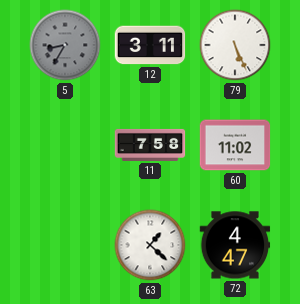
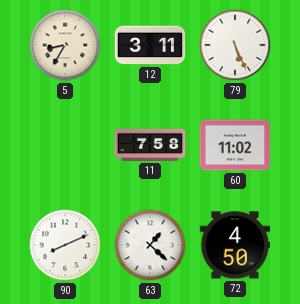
5 dial: grey -> cream (65, 45)
90: none -> 8:11 (65, 245)
72: 4:47 -> 4:50 (235, 245)
